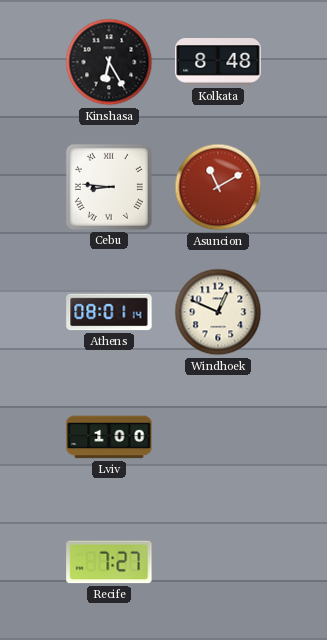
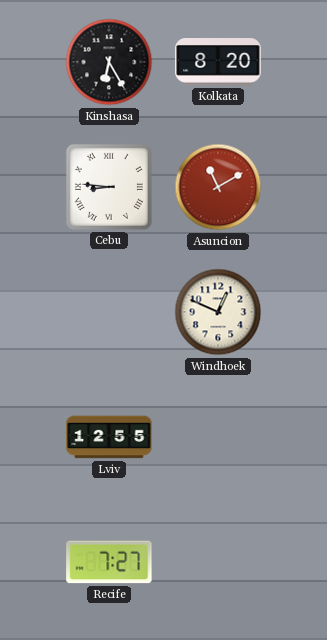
Kolkata: 8:48 -> 8:20 (218, 63)
Athens: 08:01 -> none (109, 312)
Lviv: 1:00 -> 12:55 (109, 437)
